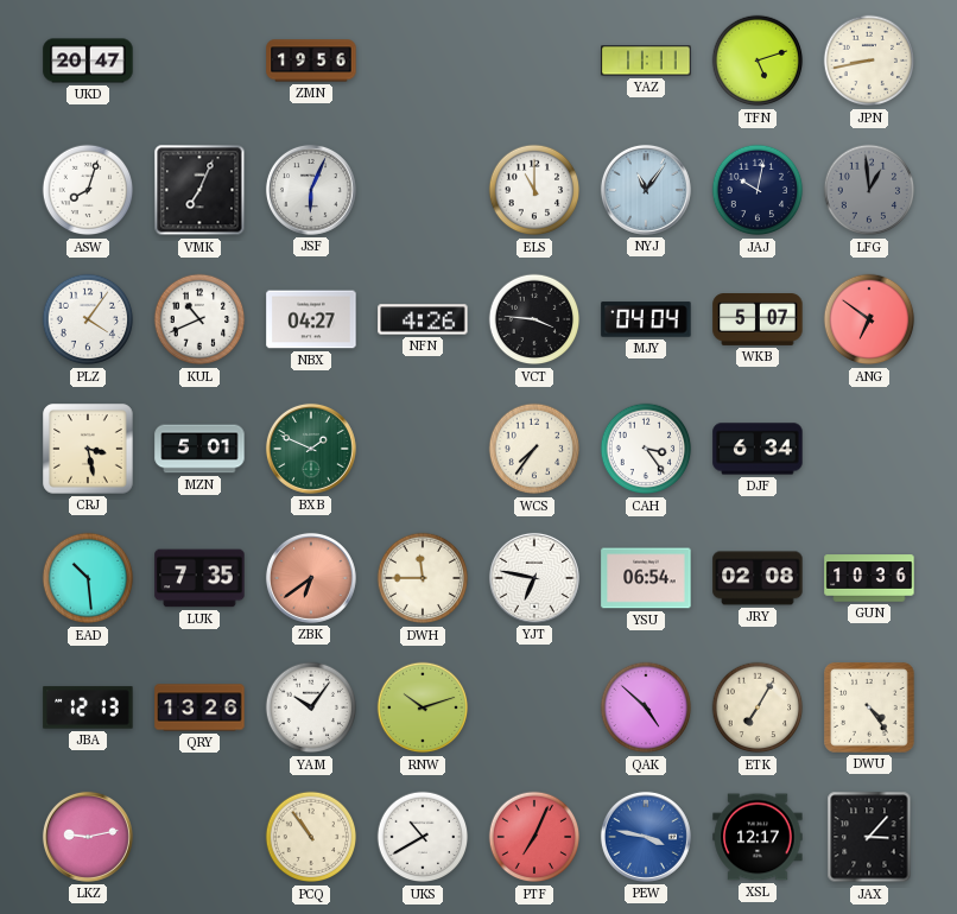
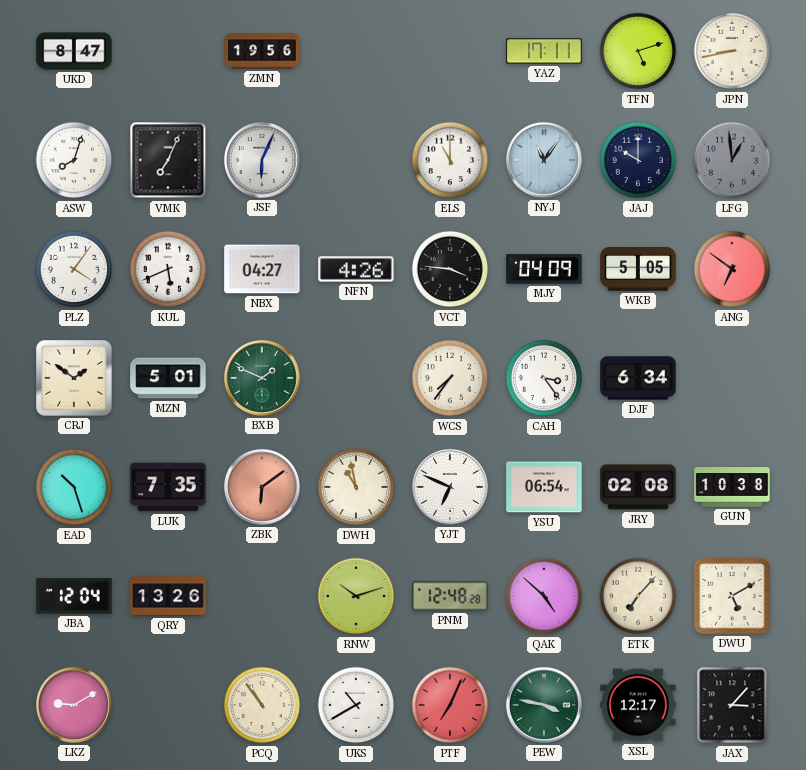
UKD: 20:47 -> 8:47 (74, 51)
YAZ: 11:11 -> 17:11 (544, 51)
JAJ: 10:02 -> 10:00 (638, 160)
KUL: 10:41 -> 5:41 (168, 269)
MJY: 04:04 -> 04:09 (544, 269)
WKB: 5:07 -> 5:05 (638, 270)
CRJ: 3:28 -> 1:51 (74, 378)
EAD: 10:29 -> 10:27 (74, 487)
ZBK: 6:39 -> 6:09 (262, 487)
DWH: 11:45 -> 10:58 (356, 487)
YJT: 6:47 -> 6:49 (450, 487)
GUN: 10:36 -> 10:38 (732, 487)
JBA: 12:13 -> 12:04 (74, 596)
YAM: 10:06 -> none (311, 707)
PNM: none -> 12:48 (450, 596)
ETK: 7:05 -> 7:07 (638, 596)
DWU: 4:24 -> 5:10 (732, 596)
LKZ: 9:13 -> 9:10 (74, 705)
PEW dial: blue -> green (544, 705)
